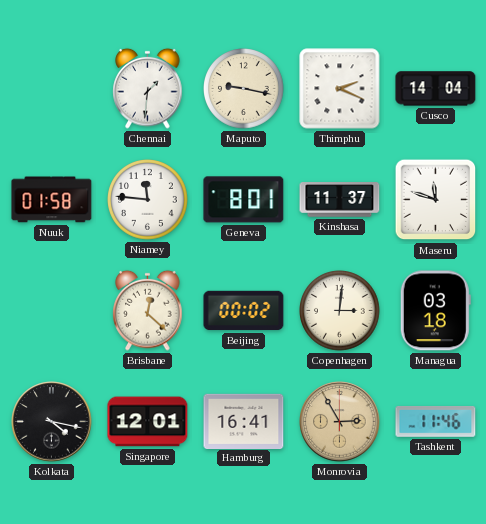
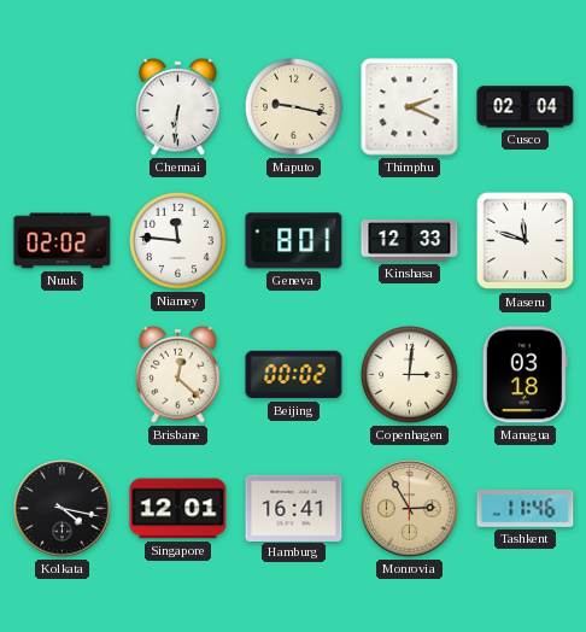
Chennai: 1:31 -> 6:31 (178, 106)
Cusco: 14:04 -> 02:04 (526, 107)
Nuuk: 01:58 -> 02:02 (63, 241)
Kinshasa: 11:37 -> 12:33 (410, 241)
